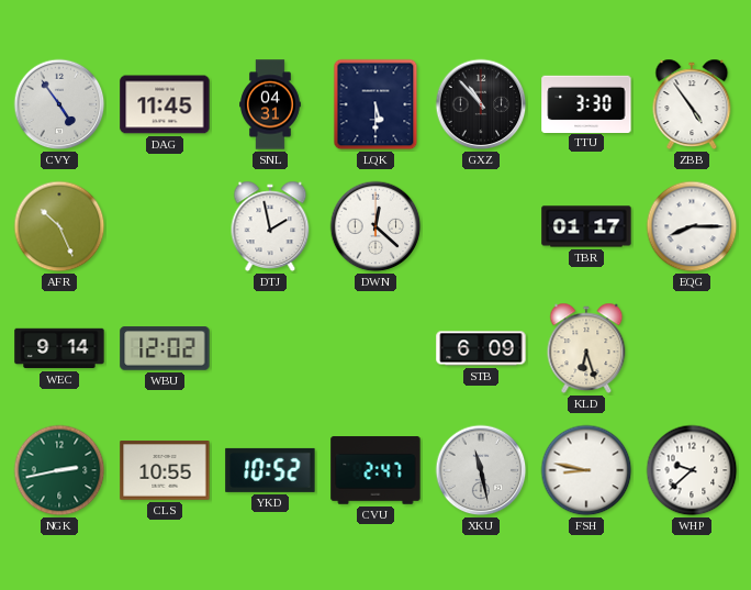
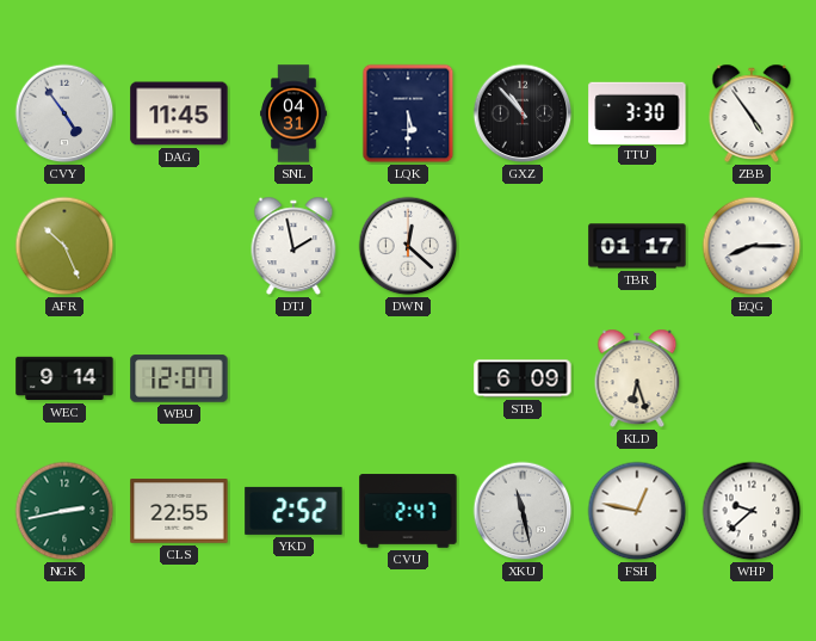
WBU: 12:02 -> 12:07 (179, 378)
CLS: 10:55 -> 22:55 (179, 511)
YKD: 10:52 -> 2:52 (293, 511)
FSH: 8:47 -> 12:47 (637, 511)
